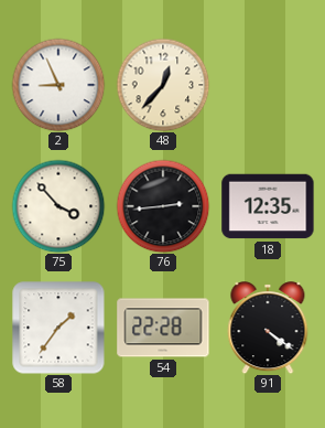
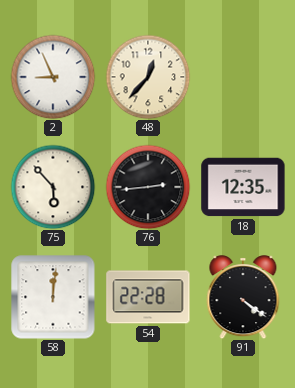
75: 3:53 -> 5:53 (53, 187)
58: 1:36 -> 12:01 (53, 297)
